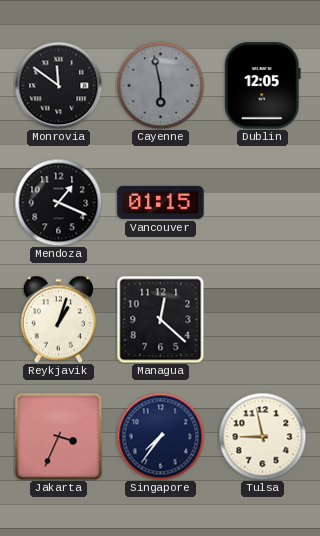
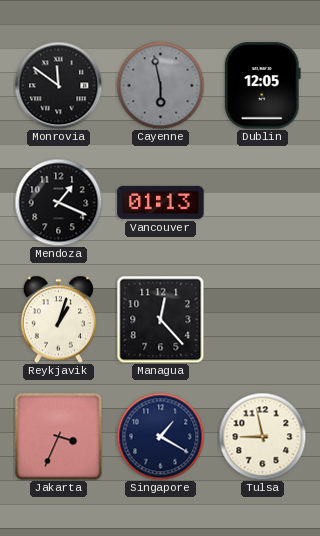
Vancouver: 01:15 -> 01:13 (161, 202)
Managua: 12:22 -> 12:23 (160, 319)
Singapore: 7:36 -> 1:20 (160, 436)
